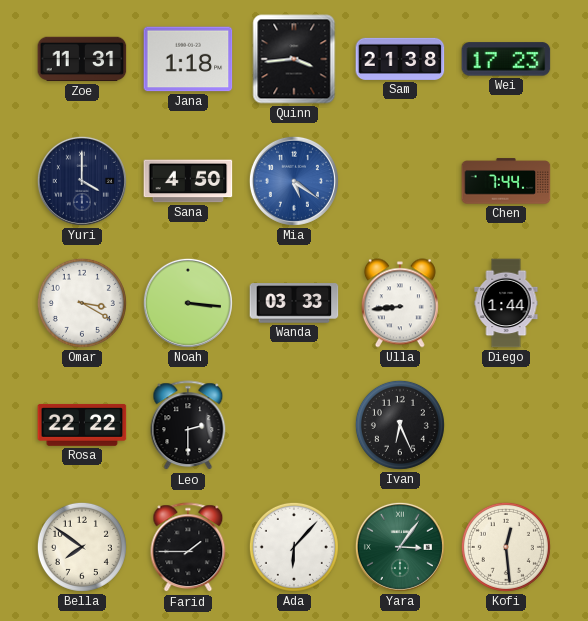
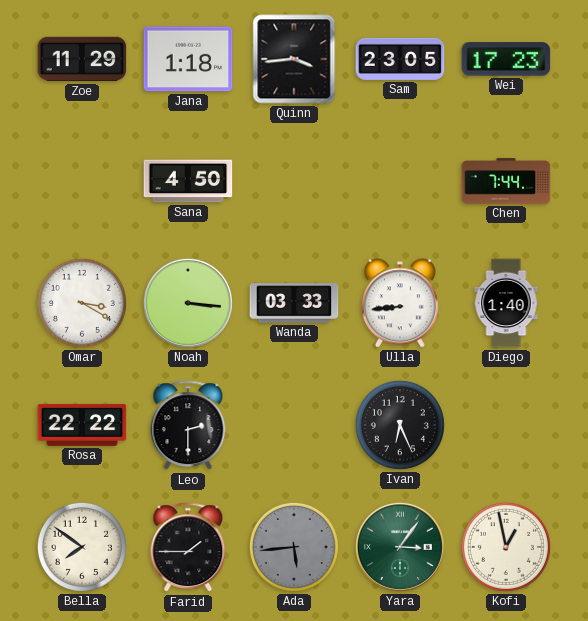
Zoe: 11:31 -> 11:29 (82, 59)
Sam: 21:38 -> 23:05 (400, 59)
Yuri: 4:00 -> none (82, 181)
Mia: 5:21 -> none (294, 181)
Diego: 1:44 -> 1:40 (506, 303)
Ada: 6:07 -> 5:44 (294, 547)
Ada dial: white -> grey (294, 547)
Kofi: 12:29 -> 12:58 (506, 547)
